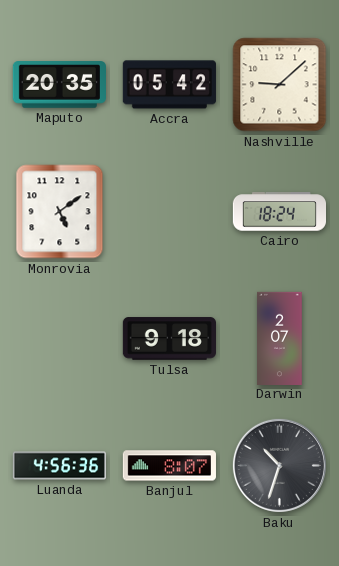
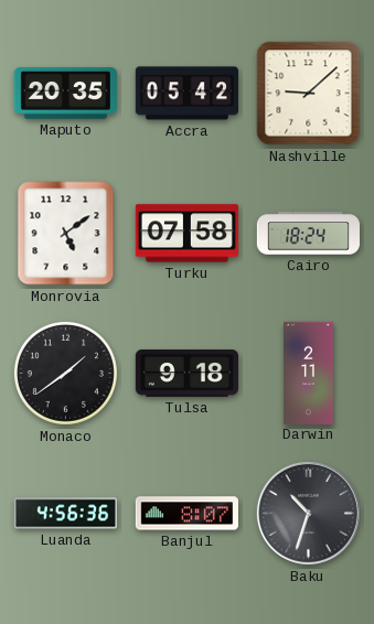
Turku: none -> 07:58 (186, 234)
Monaco: none -> 1:39 (65, 373)
Darwin: 2:07 -> 2:11 (309, 373)
